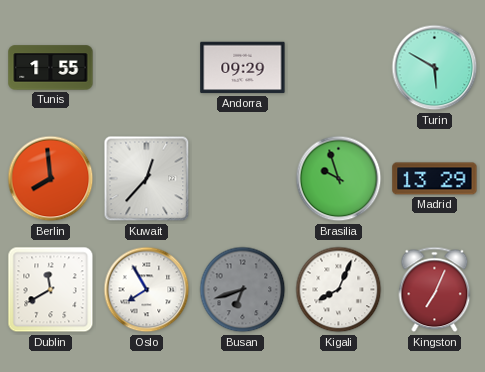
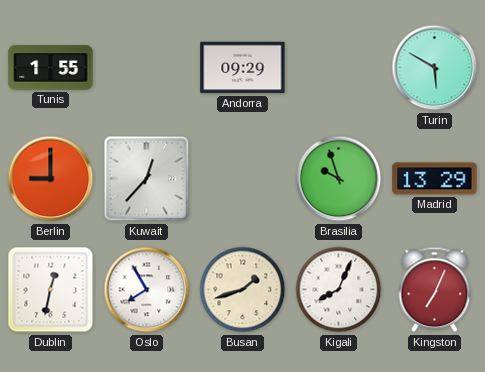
Berlin: 7:59 -> 9:00 (51, 179)
Dublin: 11:40 -> 12:32 (51, 290)
Busan: 6:42 -> 1:42 (243, 290)
Busan dial: grey -> cream (243, 290)
